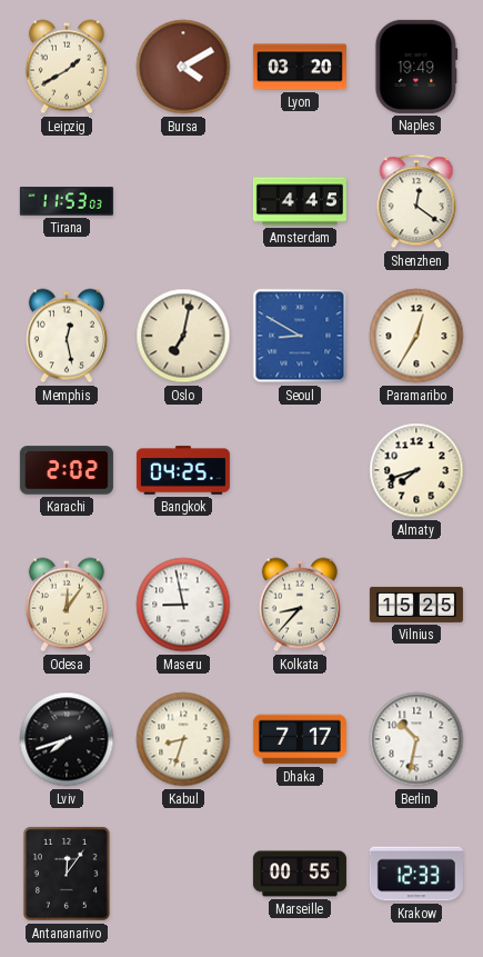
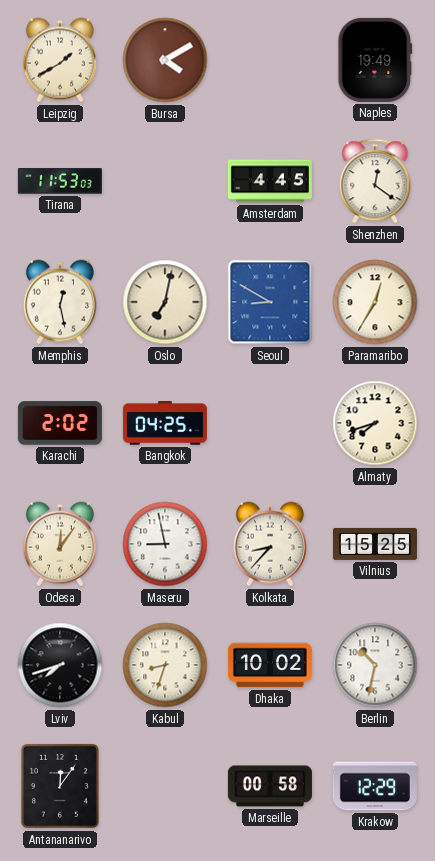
Lyon: 03:20 -> none (300, 67)
Dhaka: 7:17 -> 10:02 (270, 665)
Marseille: 00:55 -> 00:58 (270, 786)
Krakow: 12:33 -> 12:29 (375, 786)
